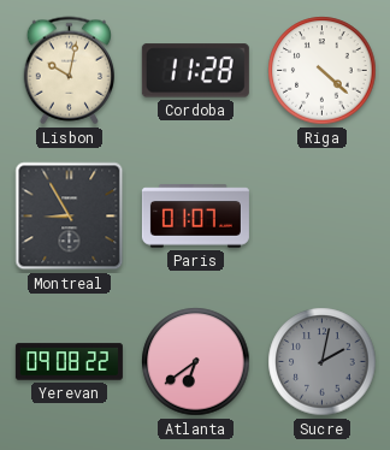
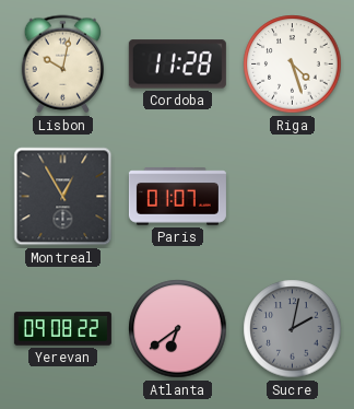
Riga: 4:22 -> 4:27 (293, 65)
Montreal: 8:55 -> 12:55 (63, 197)
